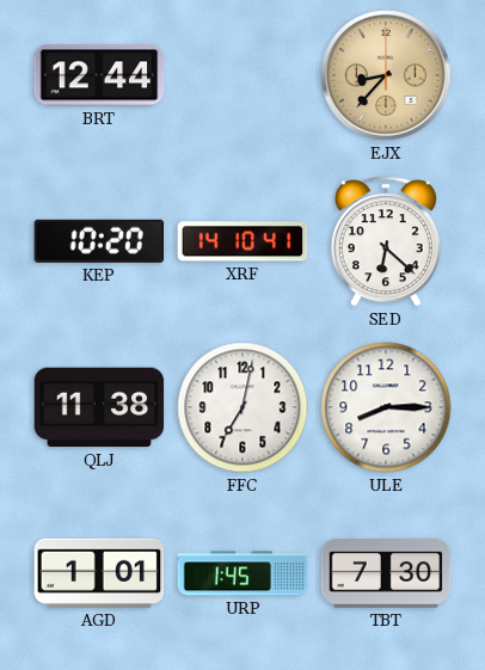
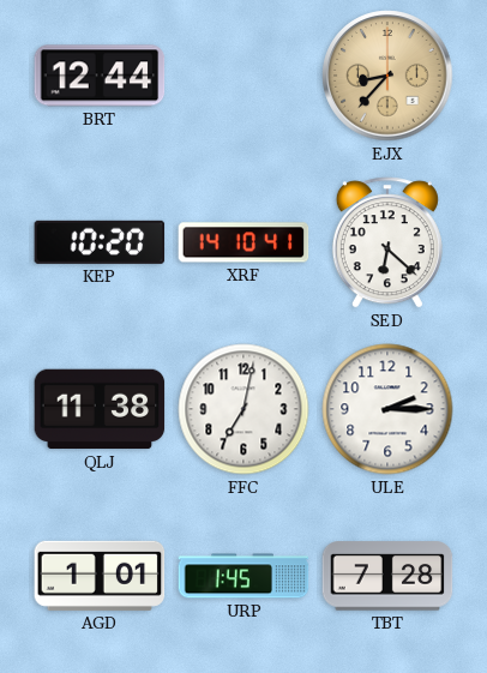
ULE: 8:15 -> 2:15 (387, 409)
TBT: 7:30 -> 7:28 (387, 576)
